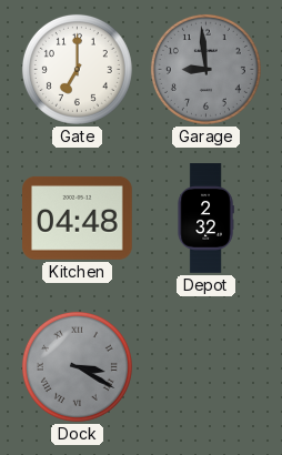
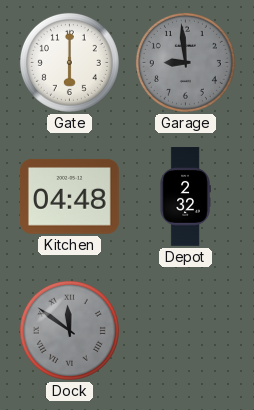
Gate: 7:00 -> 6:00 (69, 62)
Dock: 3:20 -> 11:51 (69, 330)
